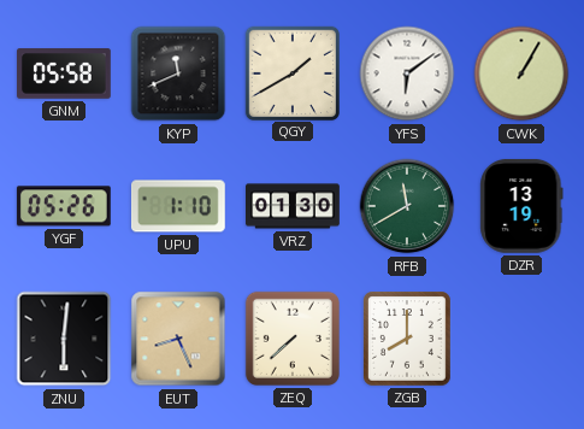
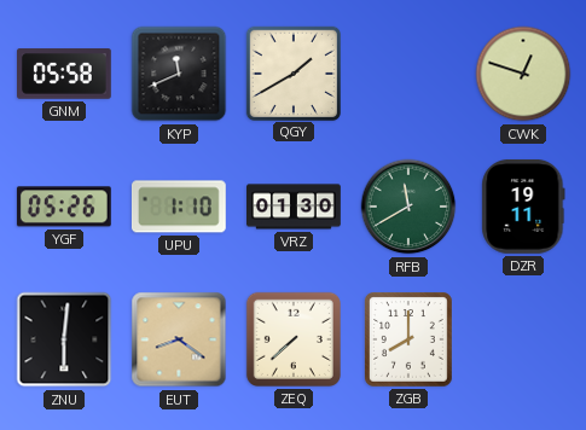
YFS: 6:09 -> none (407, 74)
CWK: 1:05 -> 12:48 (523, 74)
DZR: 13:19 -> 19:11 (523, 207)
EUT: 8:26 -> 8:21 (179, 339)
